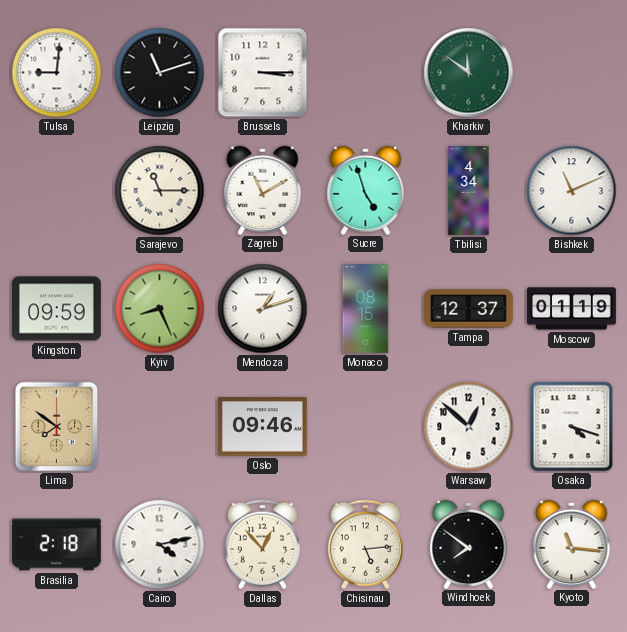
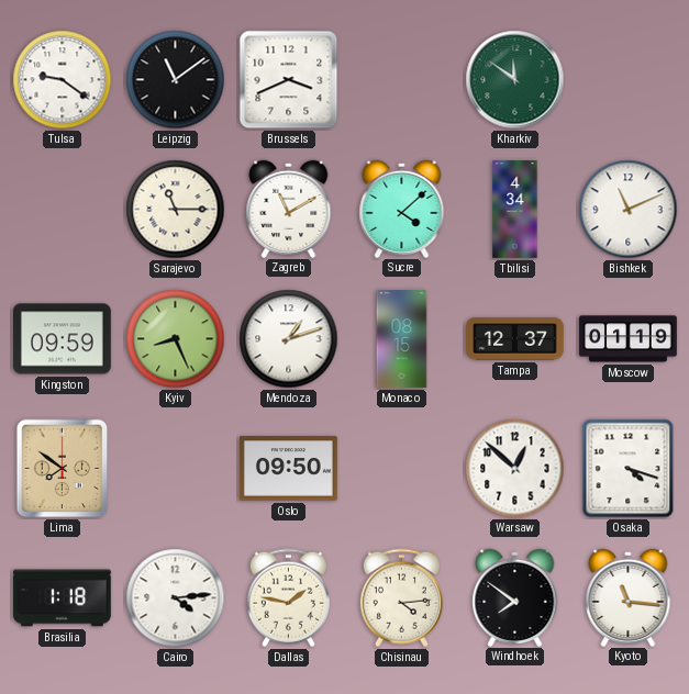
Tulsa: 9:01 -> 9:21 (63, 80)
Leipzig: 11:12 -> 11:09 (176, 80)
Brussels: 3:15 -> 3:41 (289, 80)
Sucre: 4:57 -> 4:08 (402, 209)
Oslo: 09:46 -> 09:50 (288, 469)
Brasilia: 2:18 -> 1:18 (63, 598)
Cairo: 4:13 -> 4:14 (176, 598)
Dallas: 12:53 -> 1:47 (288, 598)
Chisinau: 5:14 -> 4:14 (401, 598)
